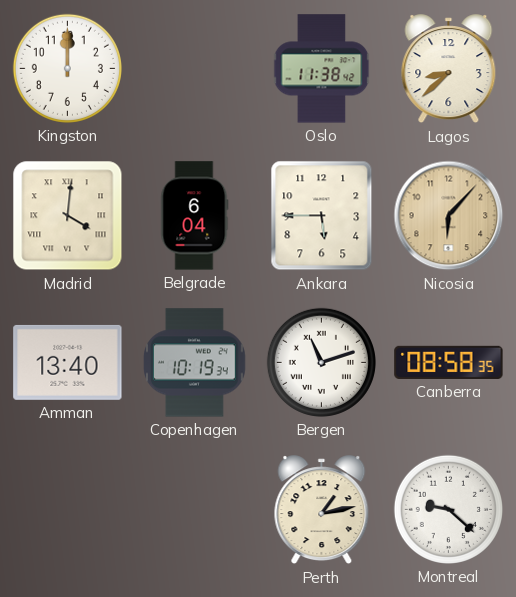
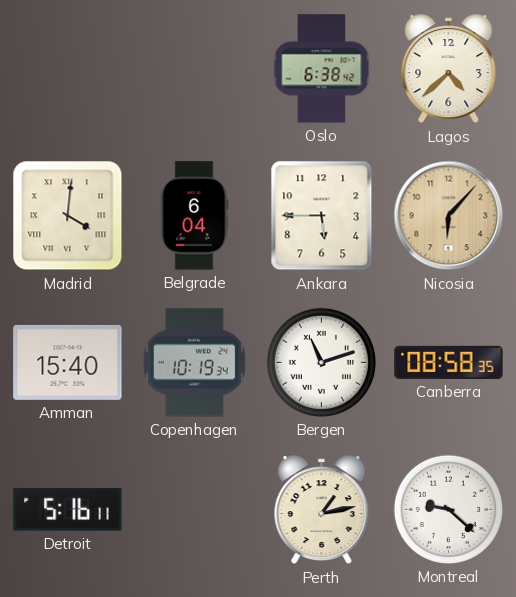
Kingston: 12:00 -> none (67, 68)
Oslo: 11:38 -> 6:38 (322, 69)
Lagos: 8:38 -> 4:38 (449, 69)
Amman: 13:40 -> 15:40 (68, 362)
Detroit: none -> 5:16 (68, 510)
